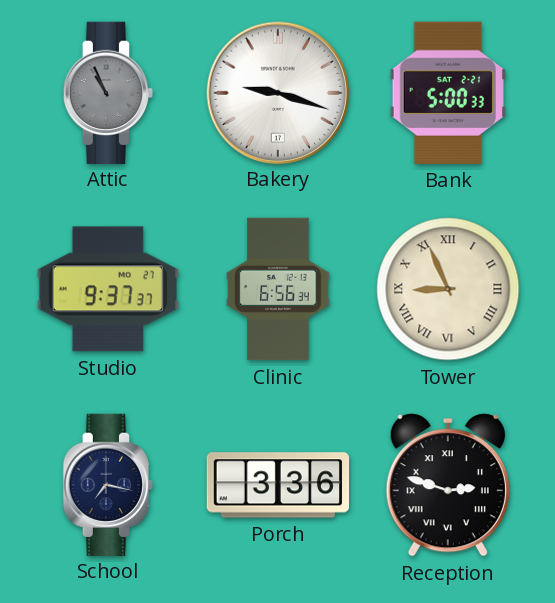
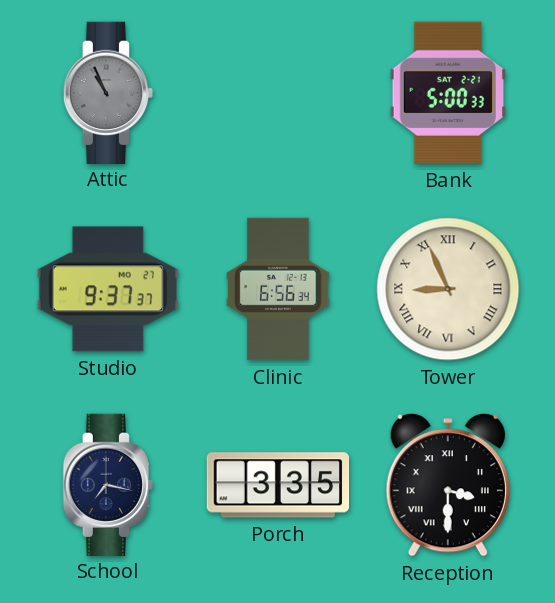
Bakery: 9:18 -> none (277, 92)
Porch: 3:36 -> 3:35 (278, 485)
Reception: 2:48 -> 3:30 (448, 485)
